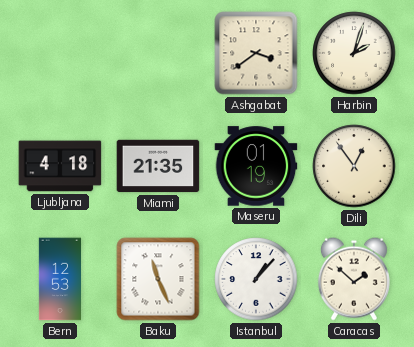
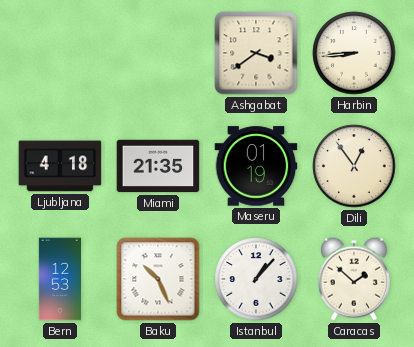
Harbin: 2:03 -> 8:44 (354, 53)
Baku: 11:26 -> 10:26 (158, 279)
